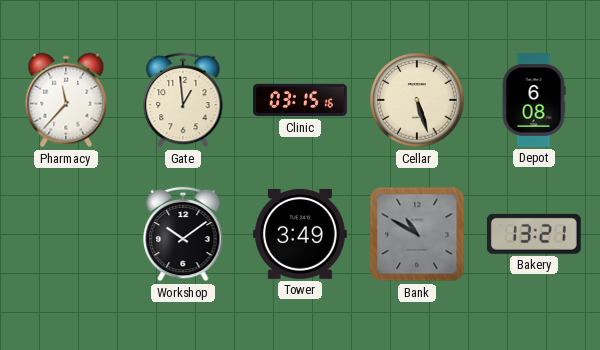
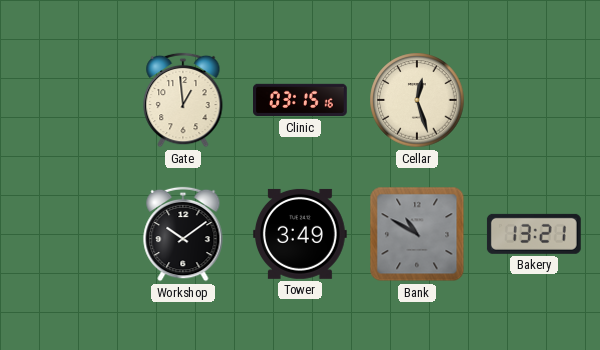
Pharmacy: 11:37 -> none (66, 100)
Cellar: 5:27 -> 12:27 (417, 100)
Depot: 6:08 -> none (534, 101)
